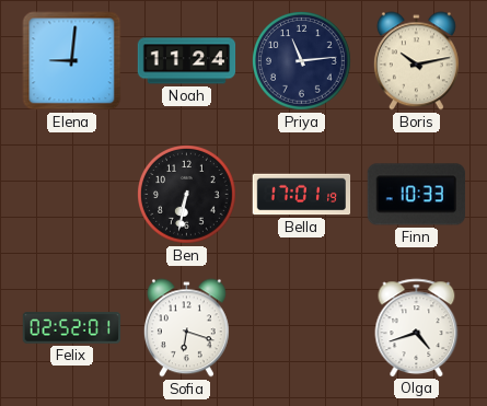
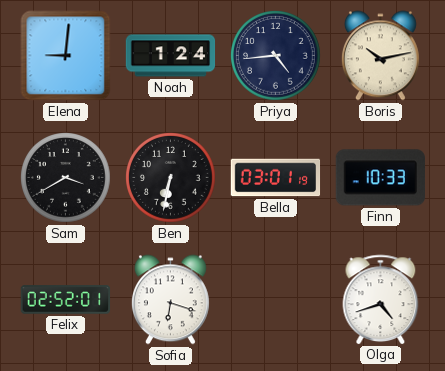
Noah: 11:24 -> 1:24 (171, 56)
Priya: 11:14 -> 4:44 (276, 56)
Sam: none -> 3:40 (66, 178)
Bella: 17:01 -> 03:01 (276, 178)
